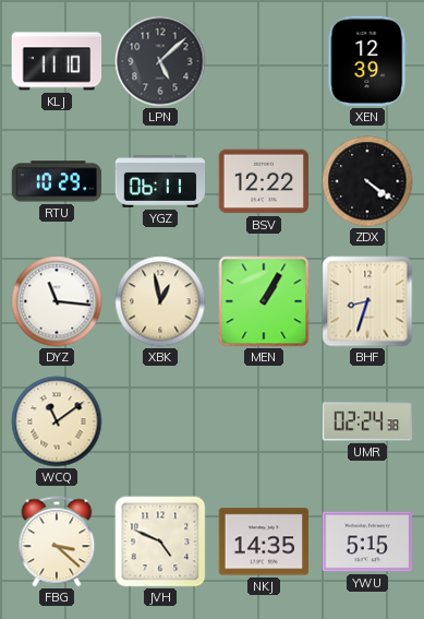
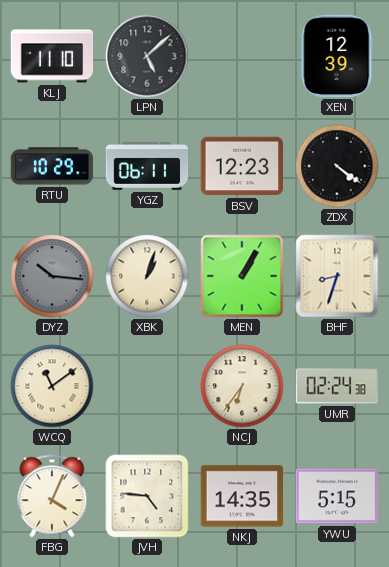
BSV: 12:22 -> 12:23 (242, 166)
DYZ: 11:16 -> 10:16 (52, 276)
DYZ dial: white -> grey (52, 276)
XBK: 12:58 -> 1:03 (147, 276)
NCJ: none -> 6:36 (242, 386)
FBG: 3:22 -> 4:04 (52, 496)
JVH: 4:49 -> 4:46 (147, 496)
